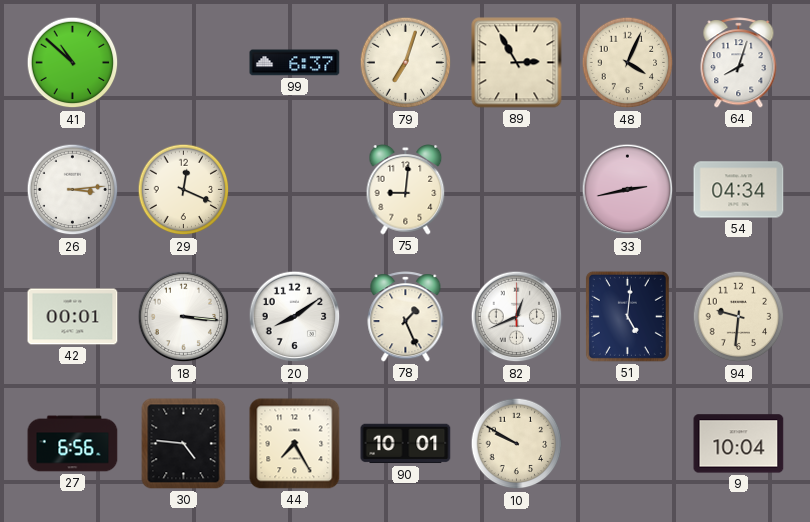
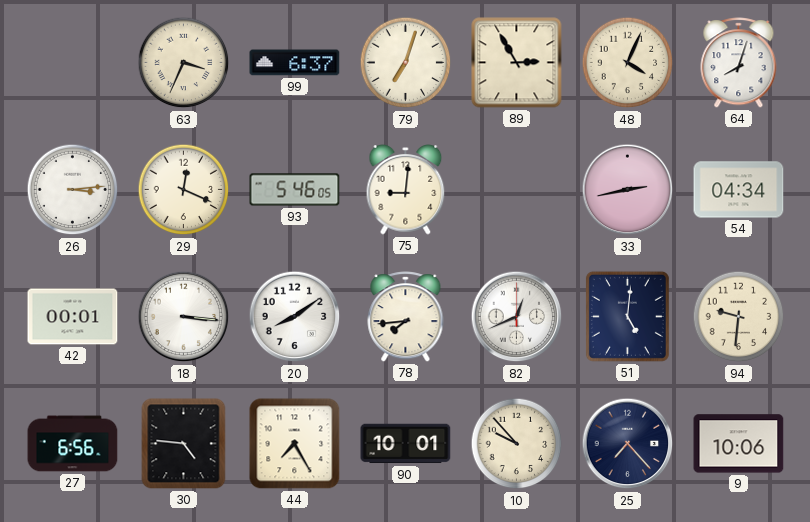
41: 10:52 -> none (73, 63)
63: none -> 3:34 (184, 63)
93: none -> 5:46 (295, 190)
78: 1:26 -> 7:44 (406, 317)
10: 9:50 -> 9:53 (517, 444)
25: none -> 7:23 (628, 444)
9: 10:04 -> 10:06 (739, 444)
